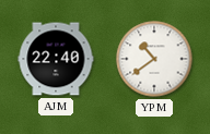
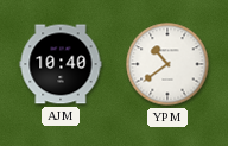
AJM: 22:40 -> 10:40 (61, 64)
